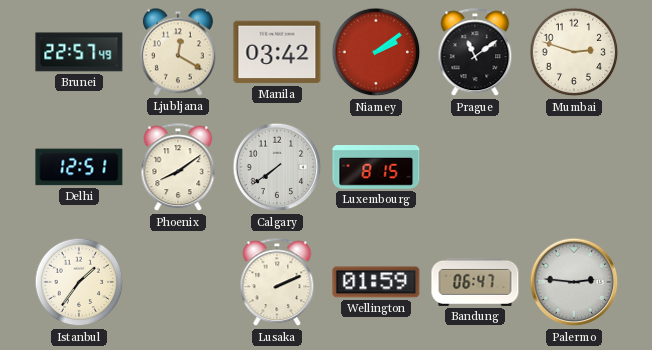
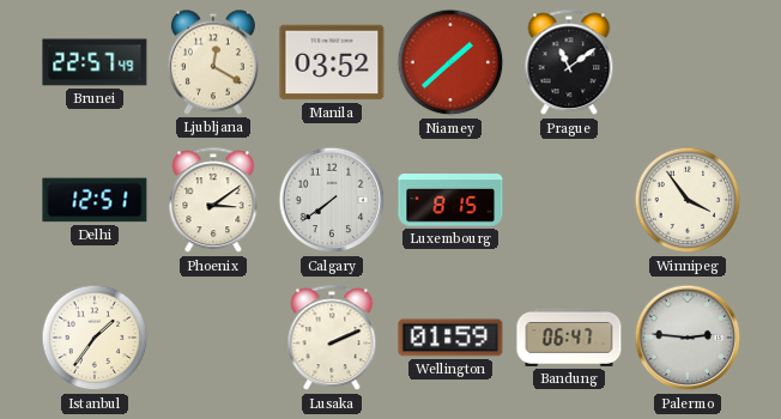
Manila: 03:42 -> 03:52 (332, 62)
Niamey: 2:09 -> 1:38 (450, 62)
Mumbai: 2:48 -> none (574, 52)
Phoenix: 8:09 -> 3:09 (213, 201)
Winnipeg: none -> 3:54 (688, 200)
